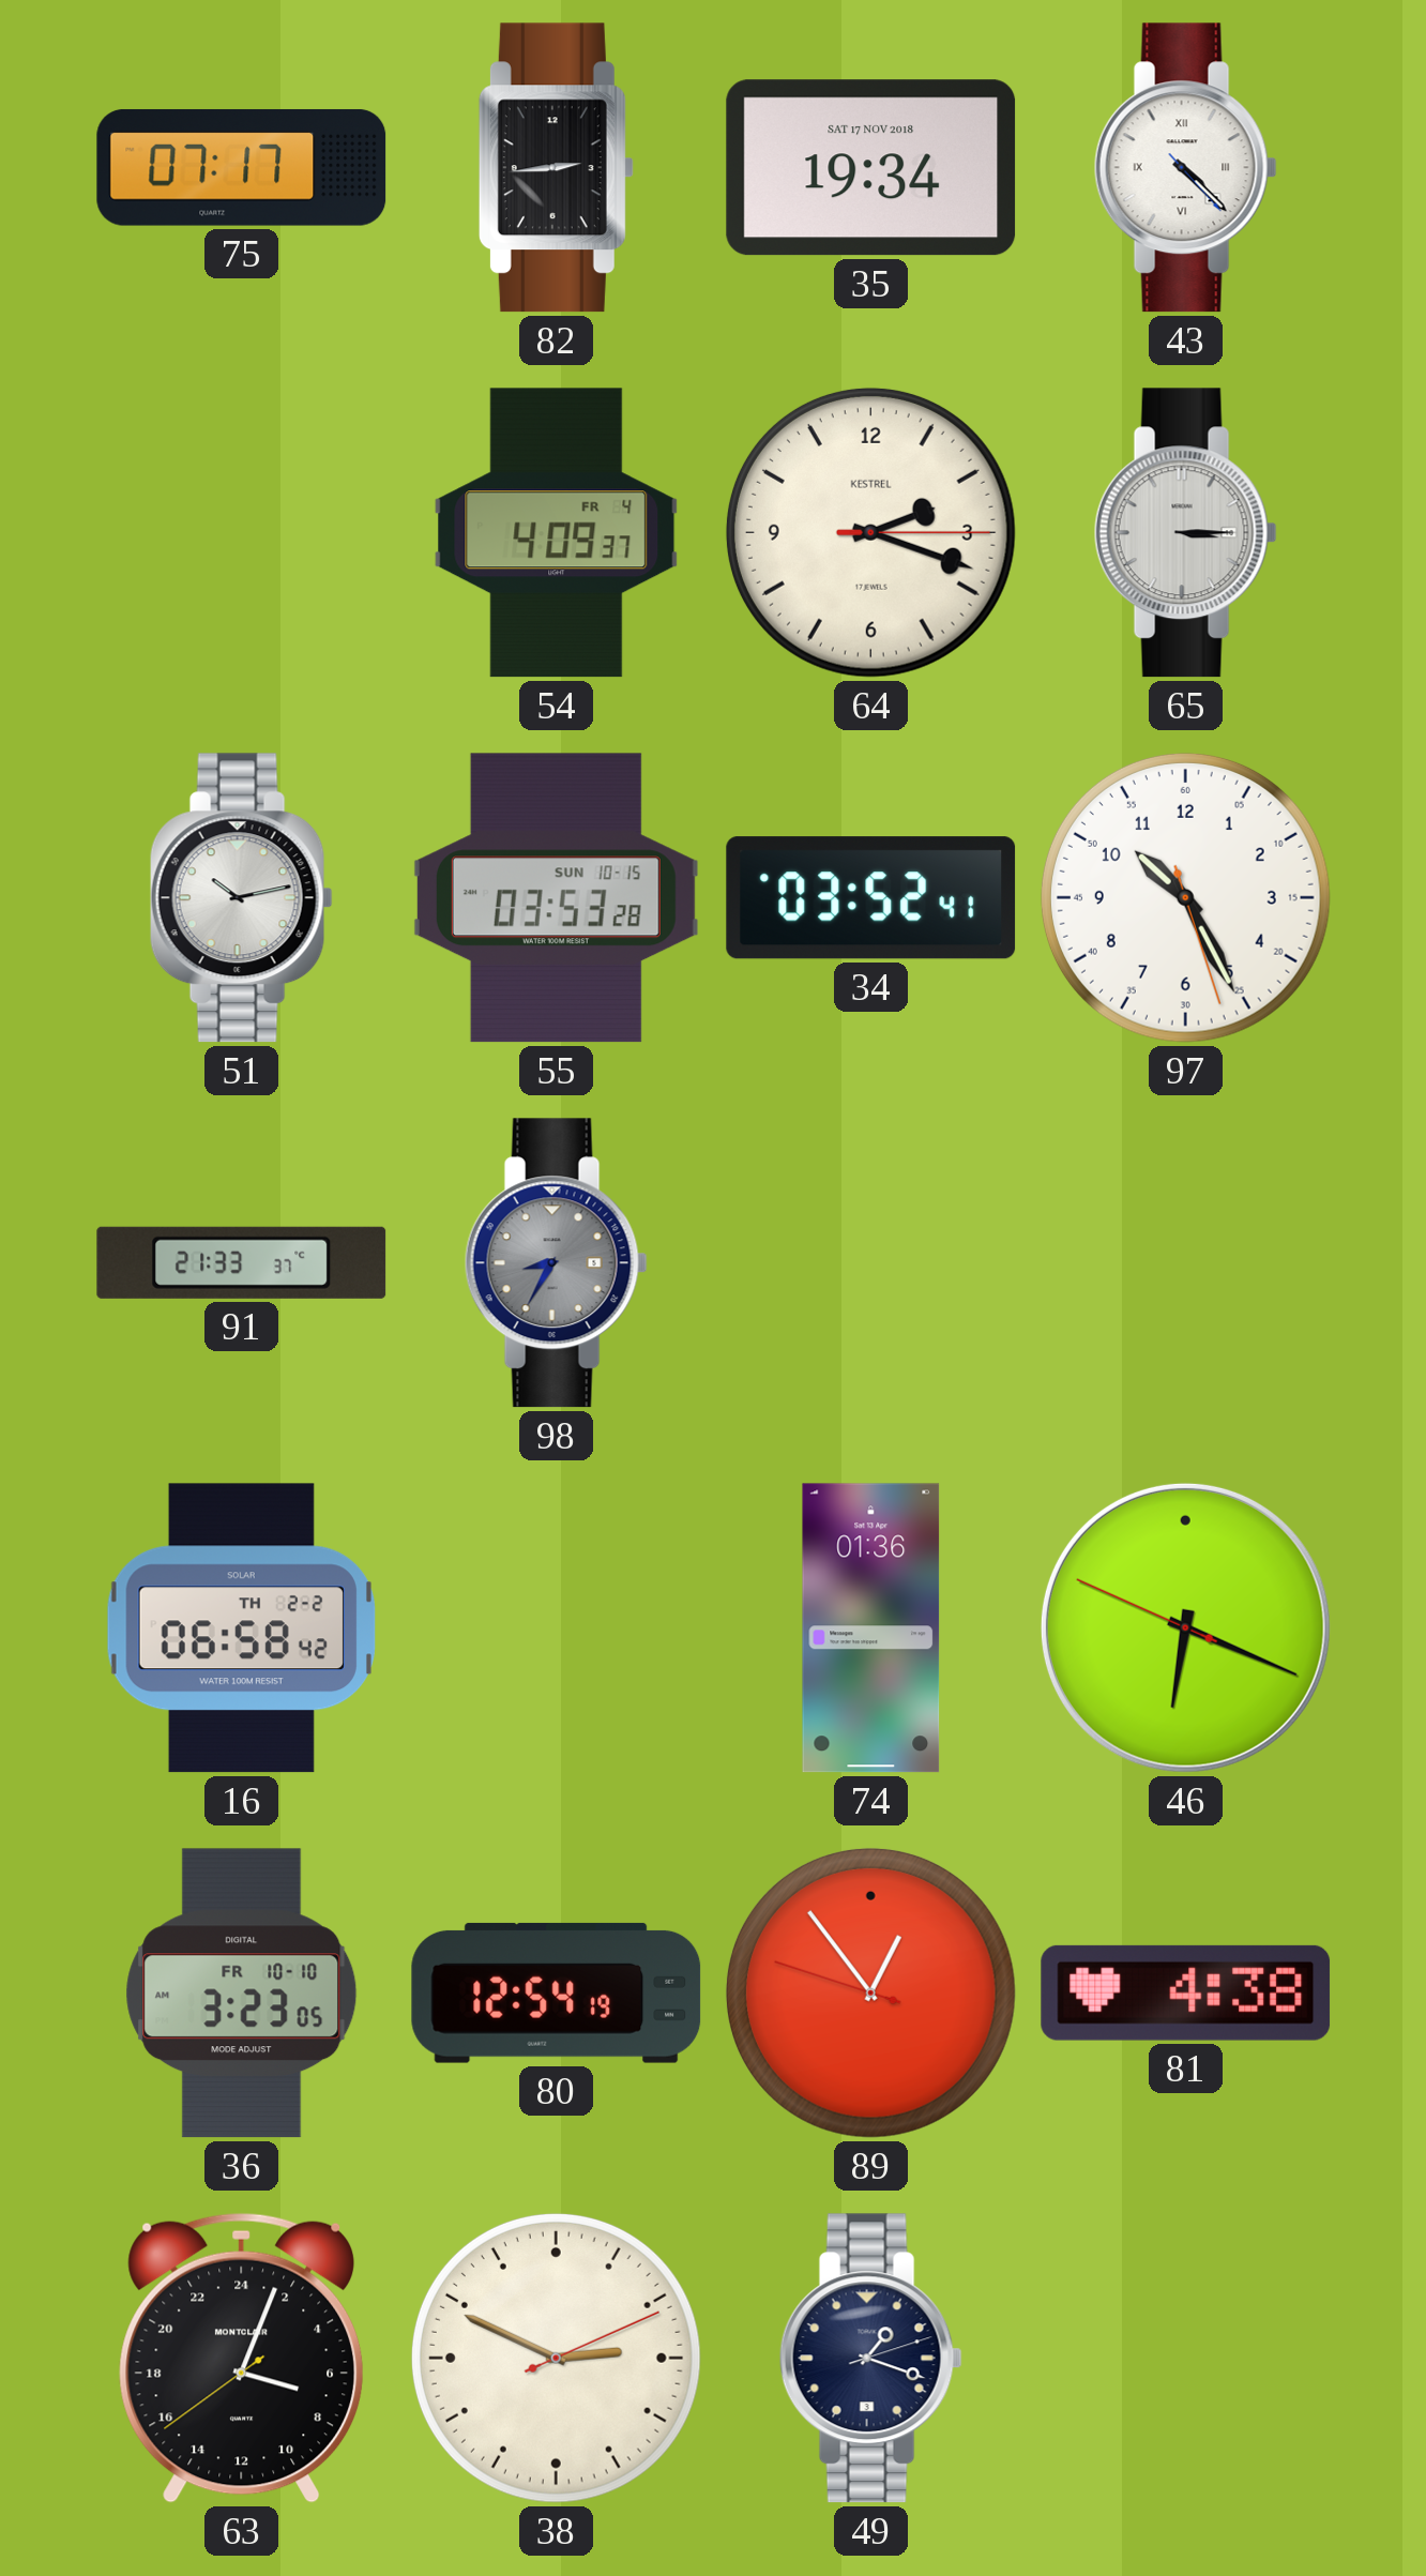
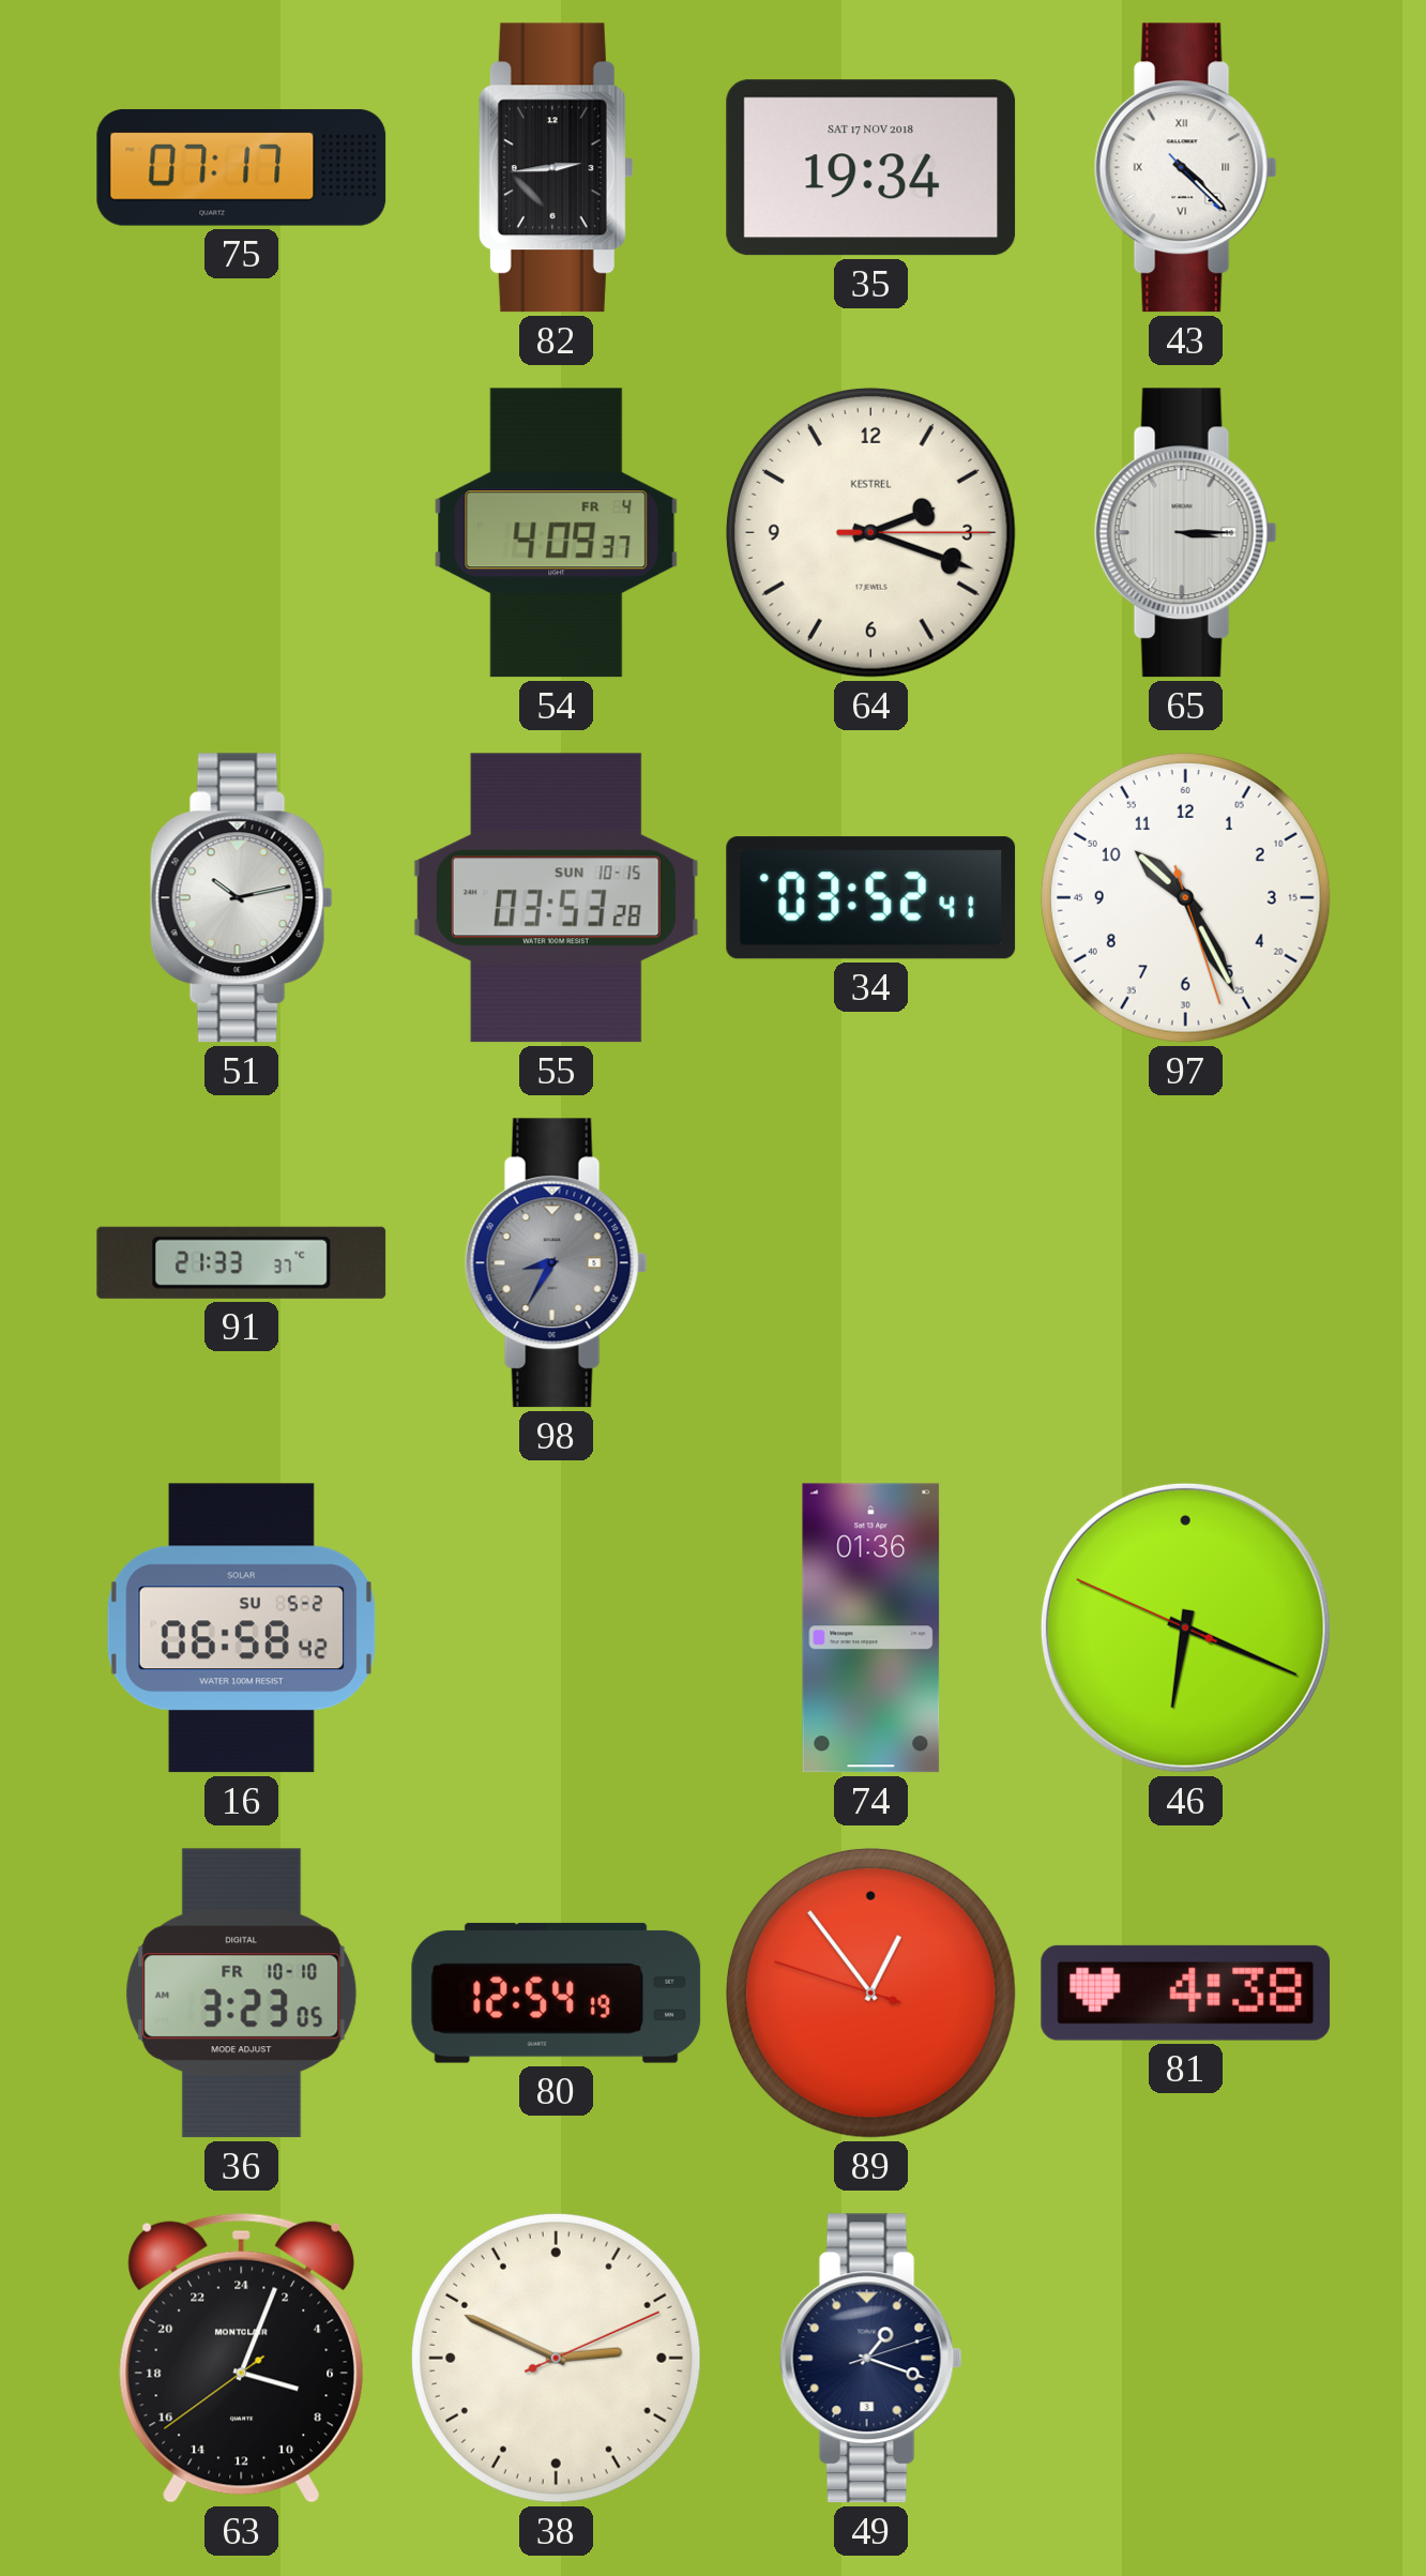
16 date: TH 2-2 -> SU 5-2 (241, 1628)
